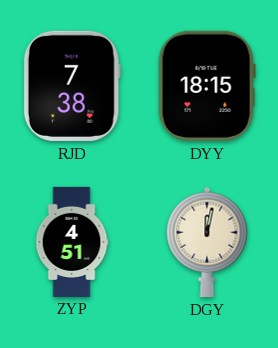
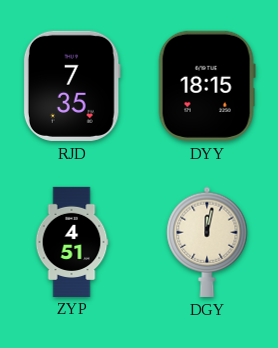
RJD: 7:38 -> 7:35 (72, 86)
